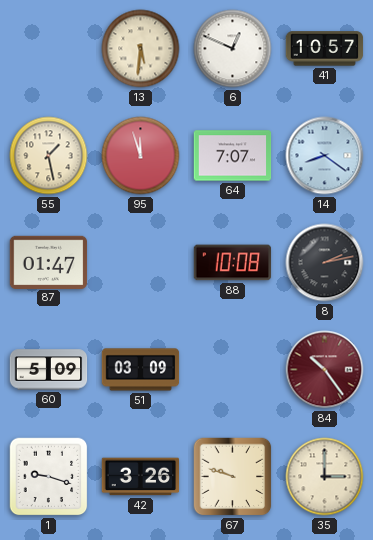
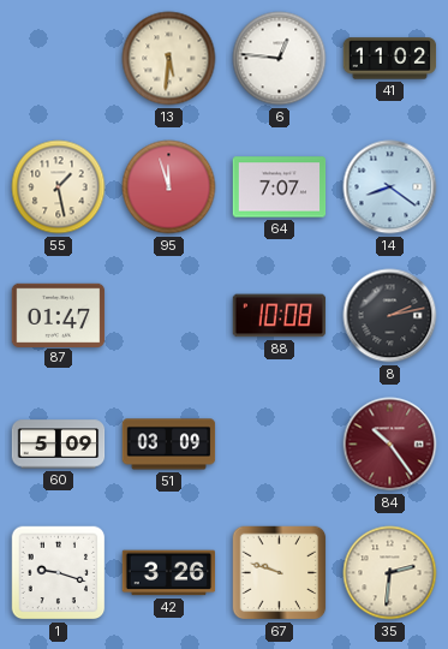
6: 12:49 -> 12:46 (280, 59)
41: 10:57 -> 11:02 (390, 59)
35: 3:00 -> 2:31 (390, 573)
